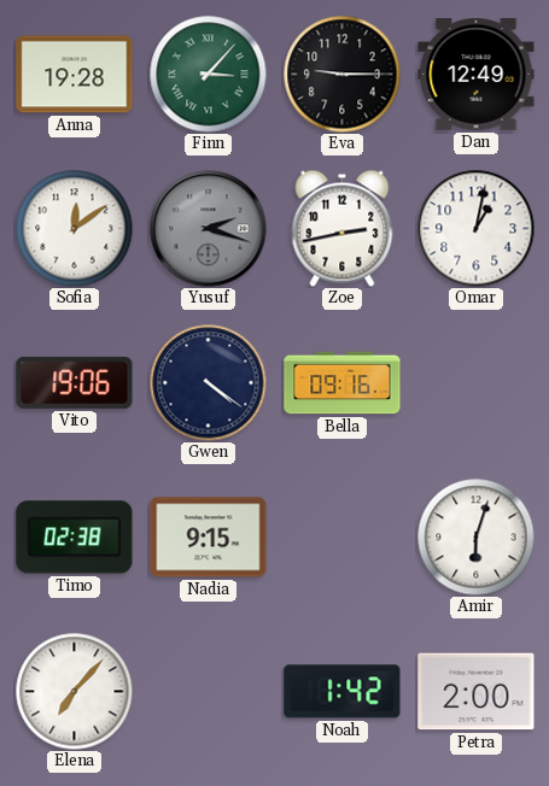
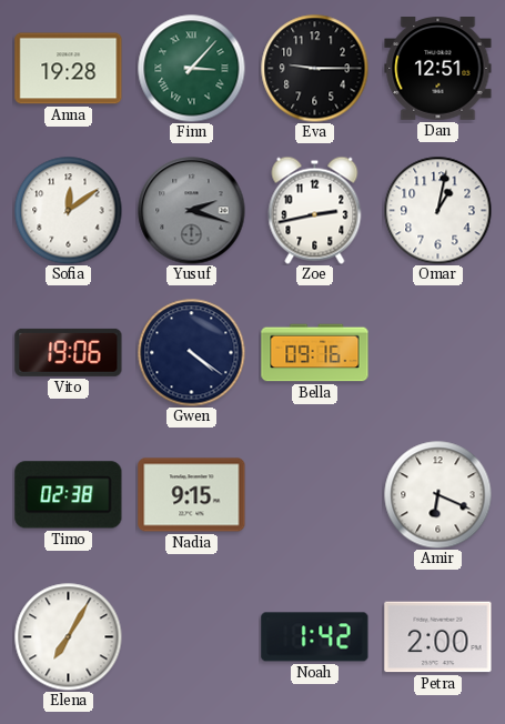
Dan: 12:49 -> 12:51 (438, 69)
Amir: 6:03 -> 6:19 (437, 494)
Elena: 7:07 -> 7:05 (68, 636)
